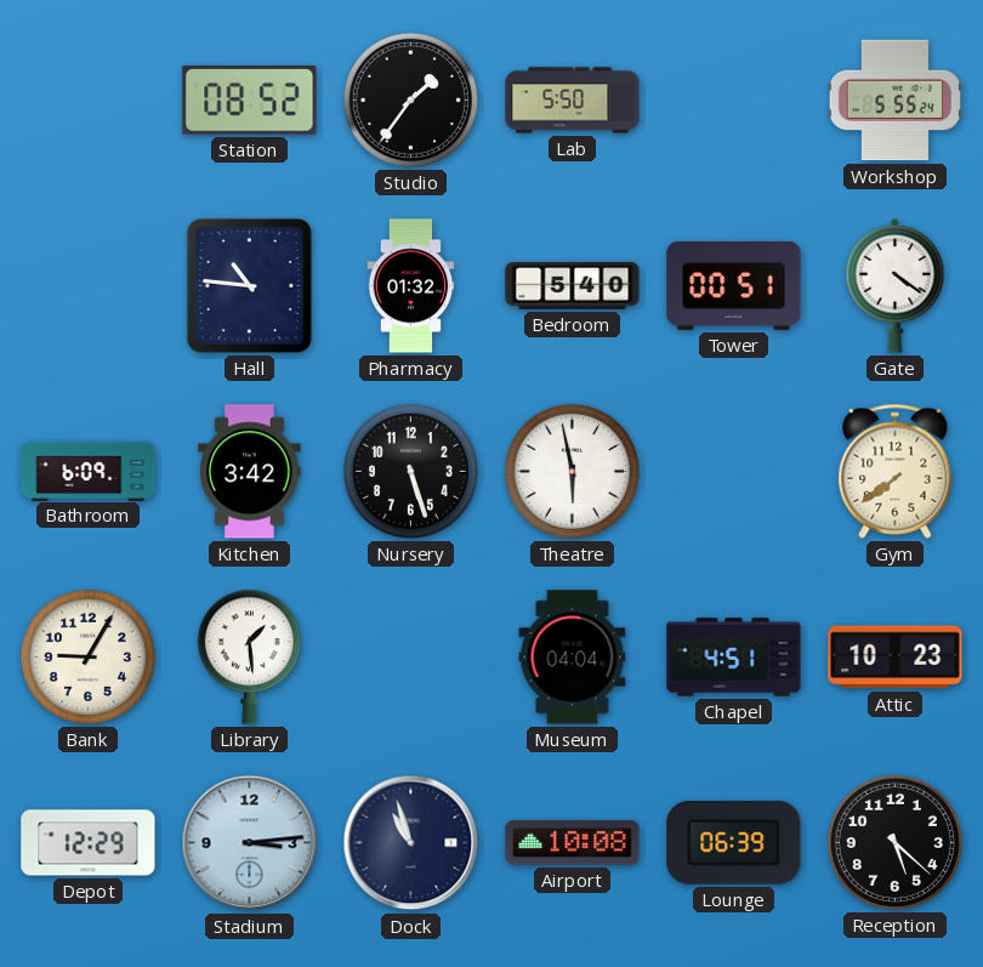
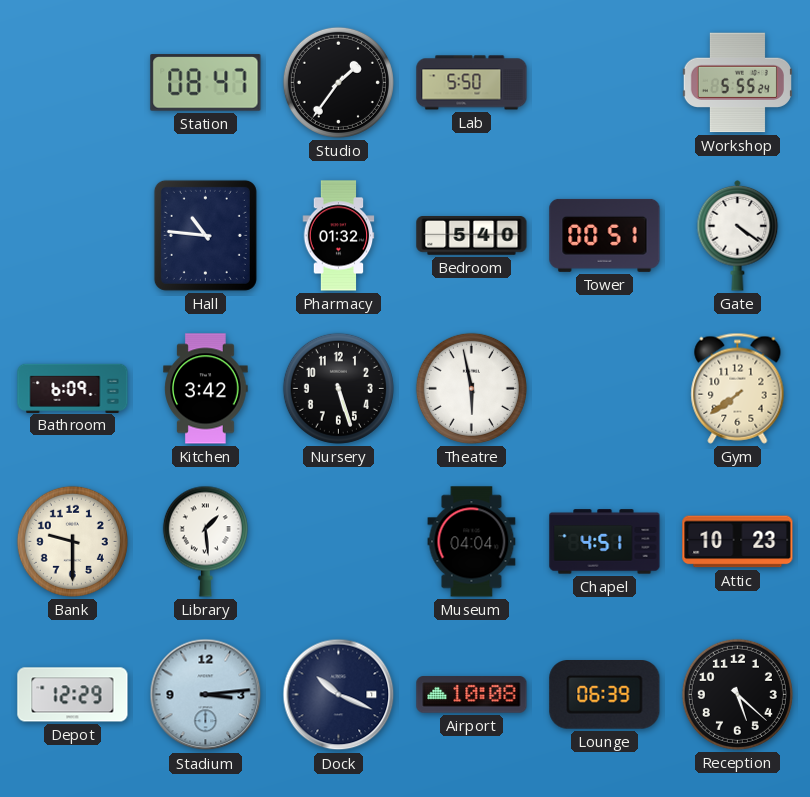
Station: 08:52 -> 08:47 (206, 83)
Bank: 9:05 -> 9:30 (72, 541)
Dock: 10:57 -> 10:19 (339, 695)
